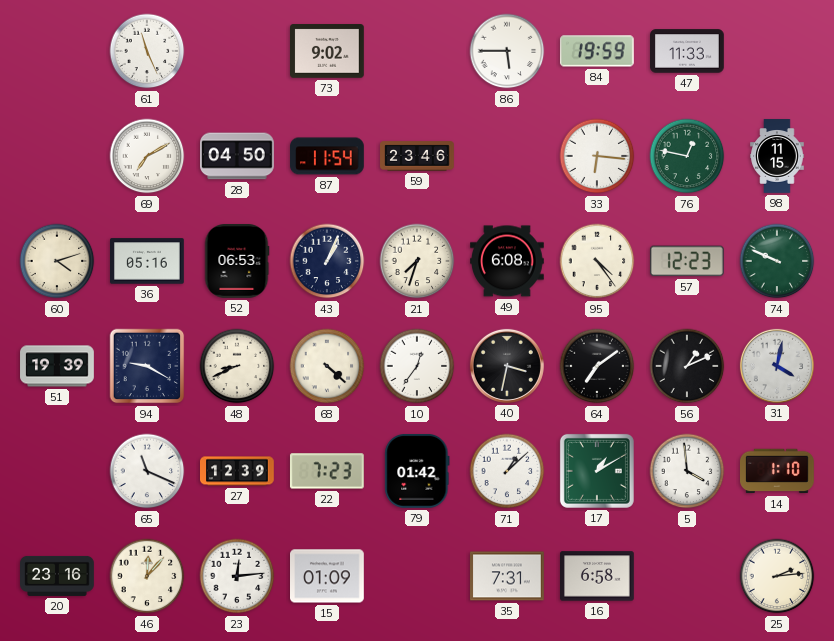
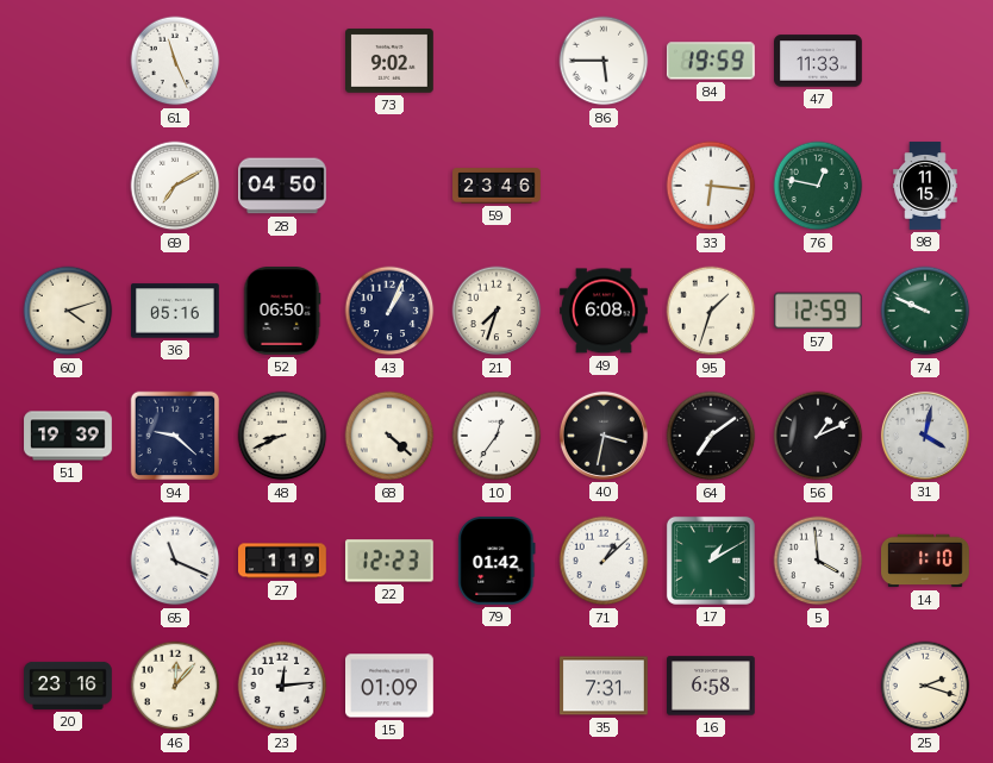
87: 11:54 -> none (327, 156)
52: 06:53 -> 06:50 (282, 312)
95: 4:24 -> 1:33 (711, 311)
57: 12:23 -> 12:59 (818, 311)
94: 9:20 -> 9:22 (175, 436)
27: 12:39 -> 1:19 (282, 561)
22: 7:23 -> 12:23 (389, 561)
25: 2:14 -> 2:18 (925, 686)
